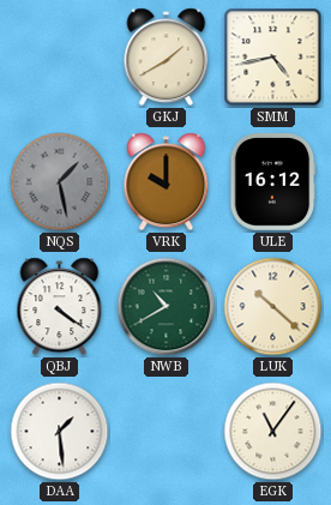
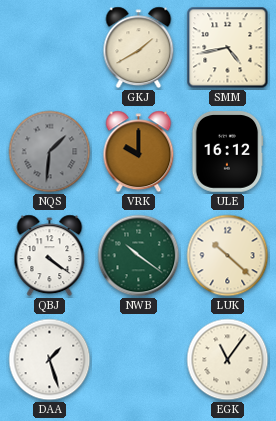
NQS: 1:28 -> 1:31 (50, 152)
NWB: 10:40 -> 10:21 (139, 256)
DAA: 1:29 -> 1:27 (50, 360)
